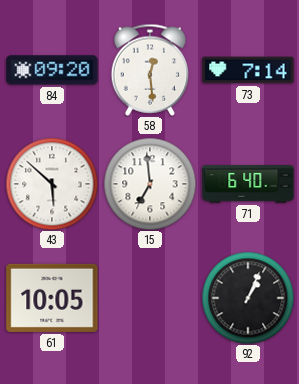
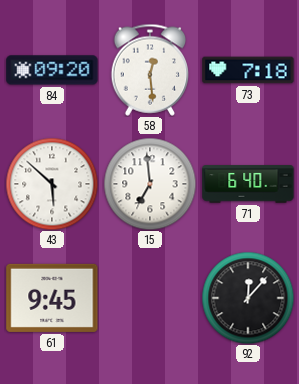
73: 7:14 -> 7:18 (248, 70)
61: 10:05 -> 9:45 (52, 298)
92: 1:04 -> 12:07 (248, 298)
